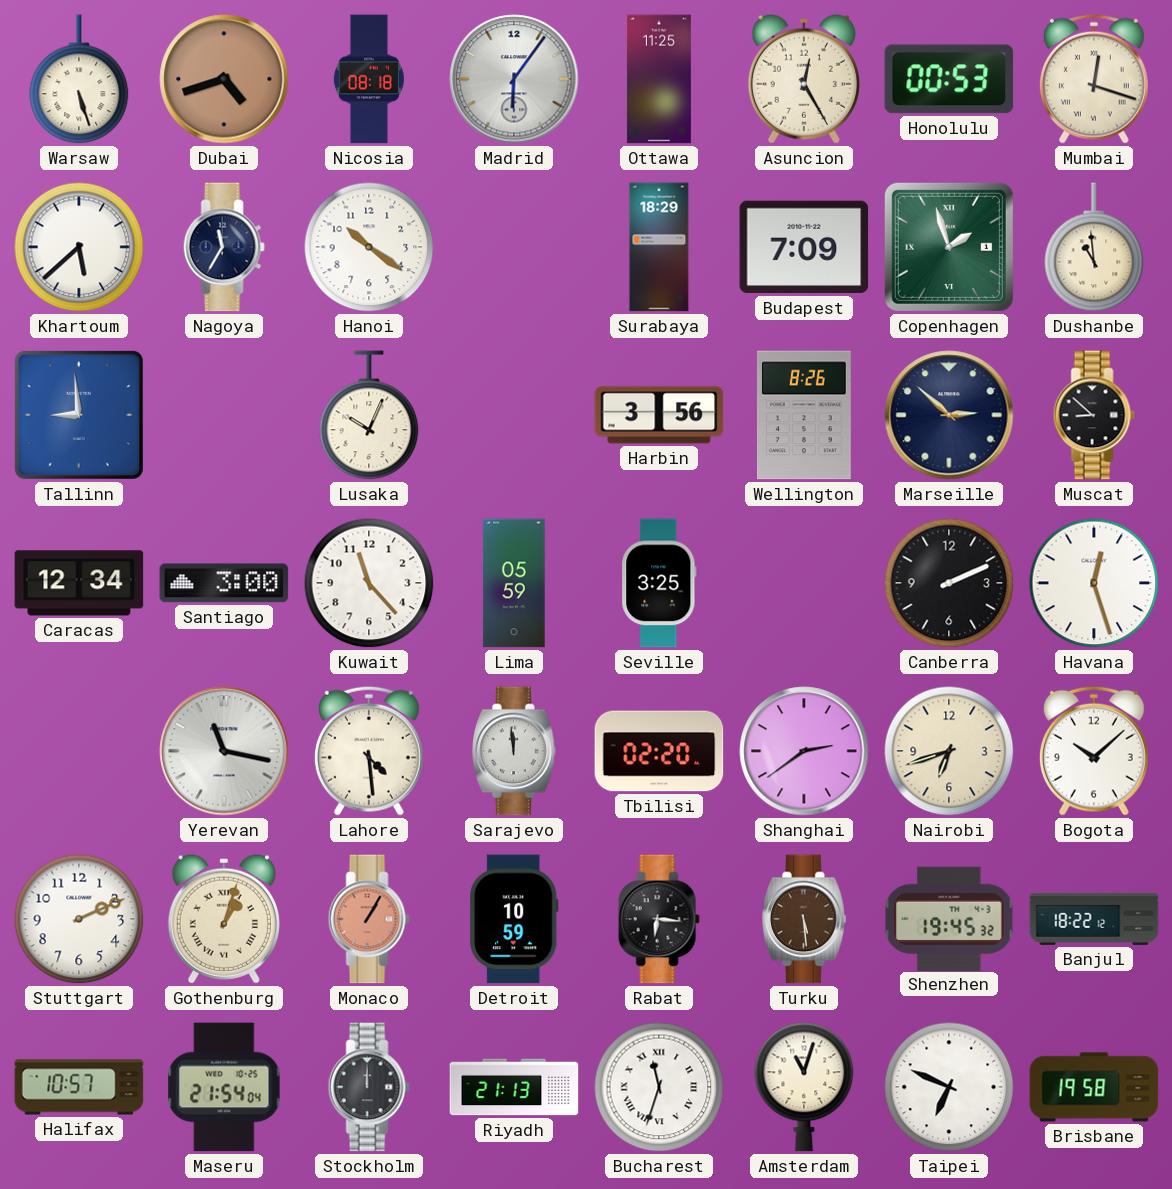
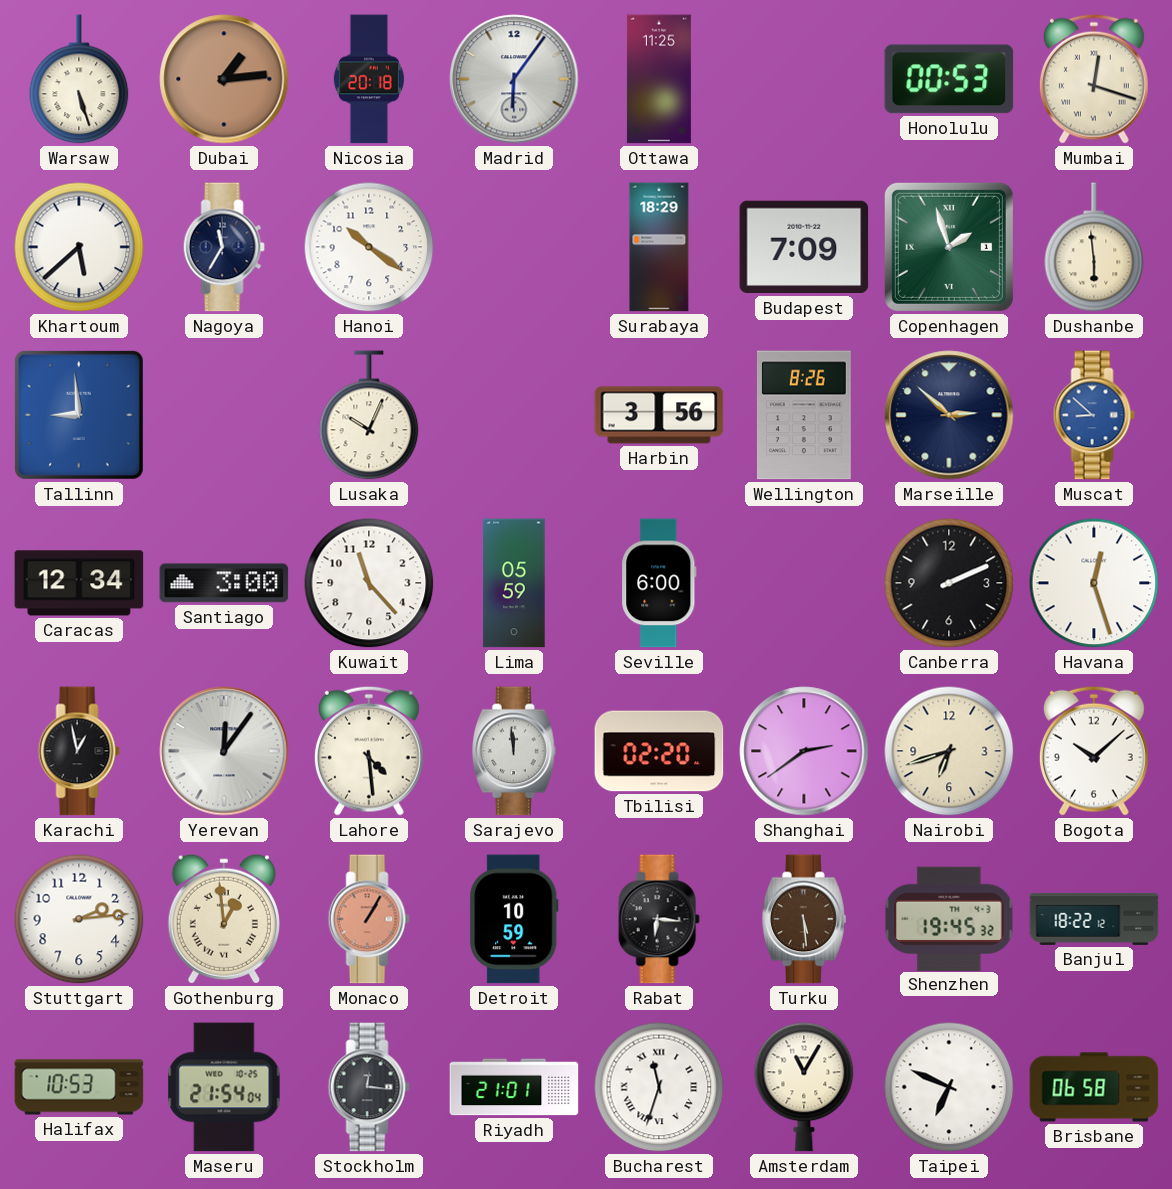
Dubai: 4:42 -> 1:14 (224, 79)
Nicosia: 08:18 -> 20:18 (369, 79)
Asuncion: 12:25 -> none (804, 79)
Dushanbe: 10:59 -> 5:59 (1094, 247)
Muscat dial: black -> blue (1094, 415)
Seville: 3:25 -> 6:00 (659, 583)
Karachi: none -> 12:58 (79, 751)
Yerevan: 11:17 -> 12:06 (224, 751)
Stuttgart: 2:11 -> 2:14 (79, 919)
Gothenburg: 1:03 -> 12:59 (224, 919)
Halifax: 10:57 -> 10:53 (79, 1087)
Stockholm: 12:00 -> 12:16 (369, 1087)
Riyadh: 21:13 -> 21:01 (514, 1087)
Amsterdam: 11:03 -> 11:05 (804, 1087)
Brisbane: 19:58 -> 06:58 (1094, 1087)
